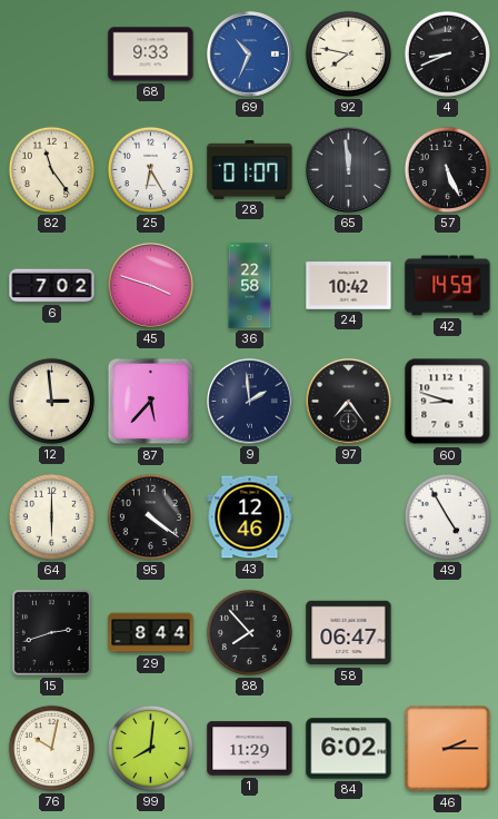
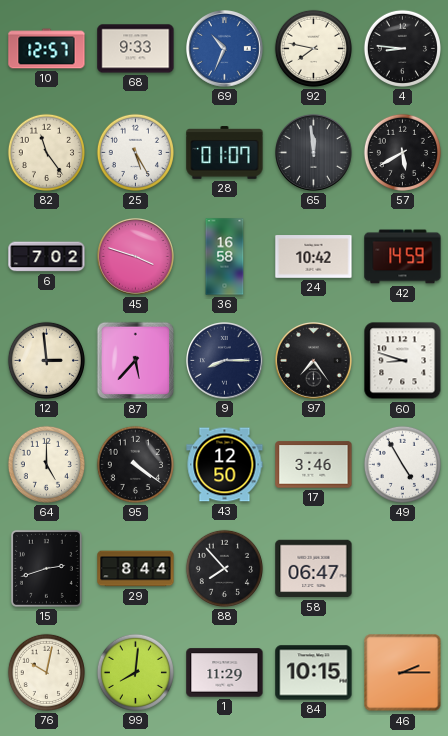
10: none -> 12:57 (47, 49)
4: 8:41 -> 8:46 (402, 48)
25: 6:25 -> 5:25 (135, 152)
57: 5:26 -> 5:40 (402, 152)
36: 22:58 -> 16:58 (225, 257)
9: 1:59 -> 8:15 (225, 361)
64: 6:00 -> 5:00 (46, 464)
43: 12:46 -> 12:50 (225, 465)
17: none -> 3:46 (314, 465)
84: 6:02 -> 10:15 (314, 673)
